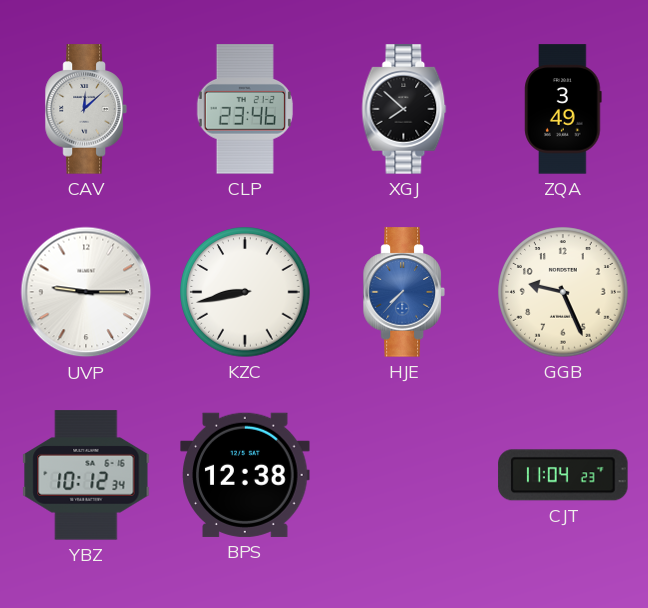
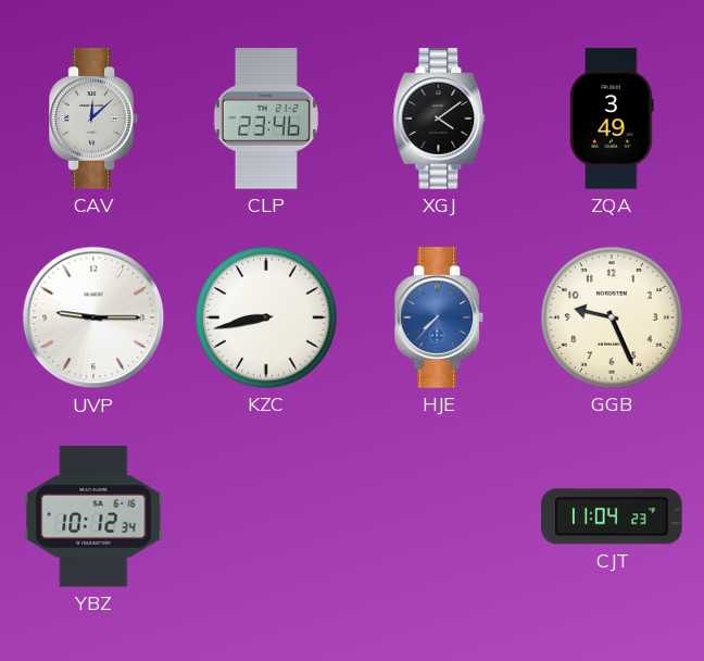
XGJ: 7:52 -> 4:09 (439, 119)
BPS: 12:38 -> none (245, 475)
